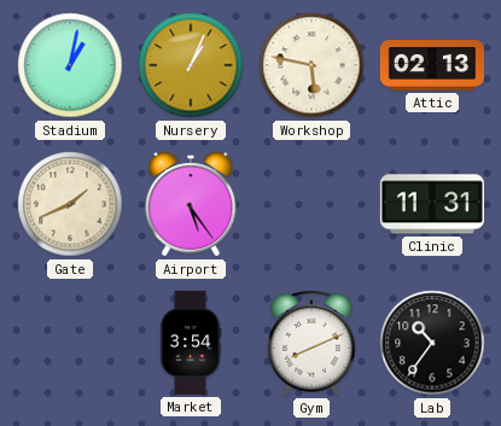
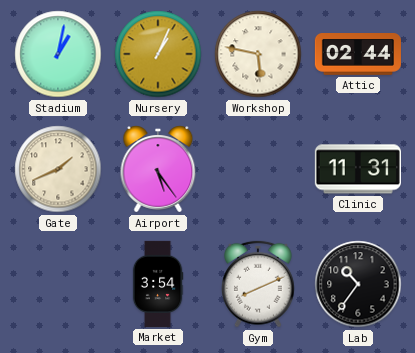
Attic: 02:13 -> 02:44 (358, 55)
